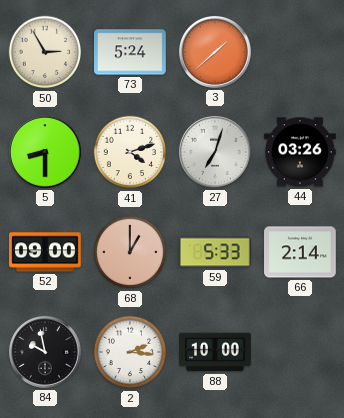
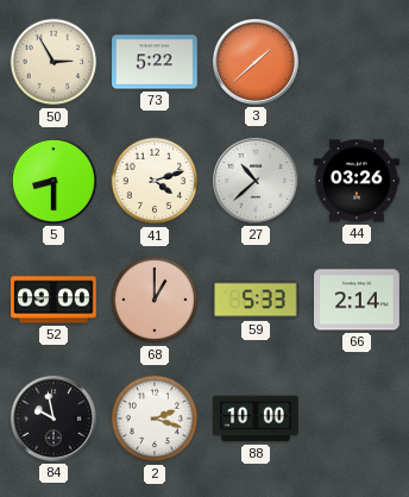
73: 5:24 -> 5:22 (156, 62)
27: 7:03 -> 10:38 (256, 181)
2: 2:16 -> 2:18 (155, 419)
